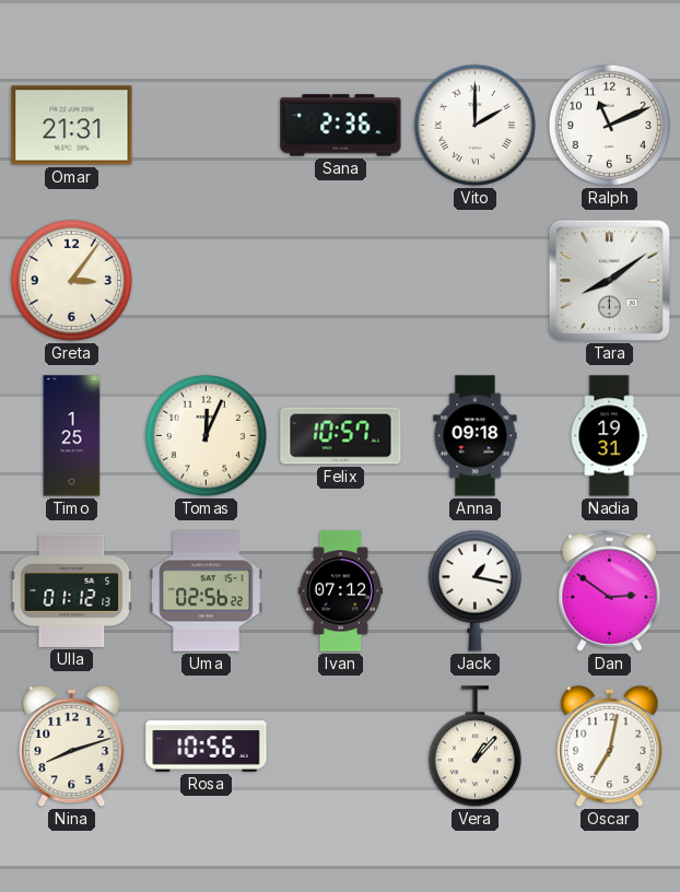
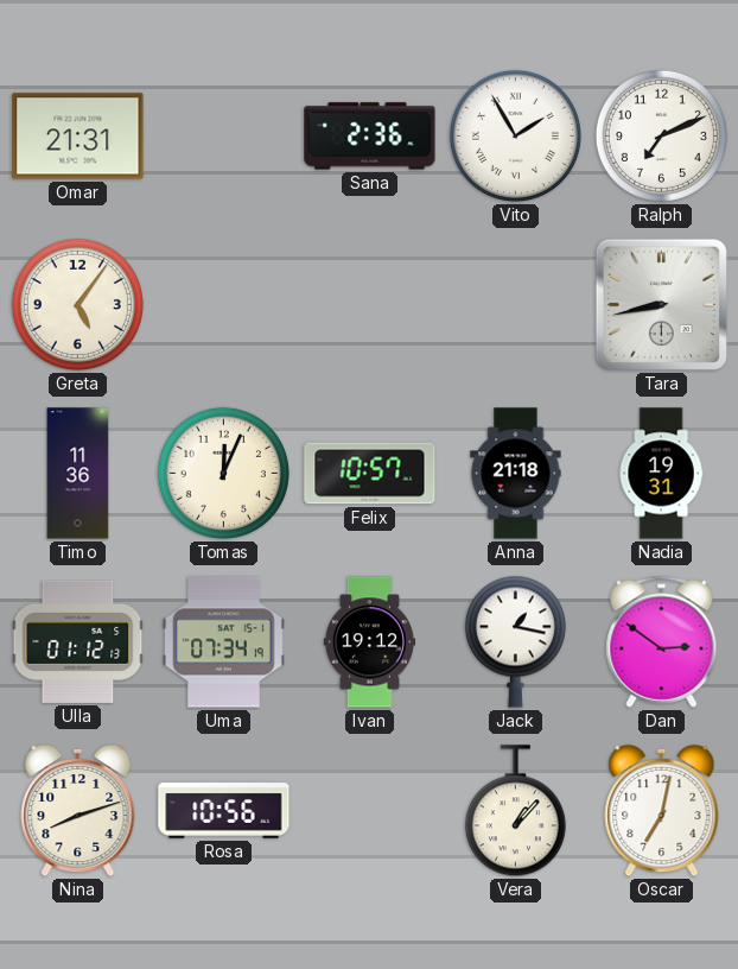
Vito: 2:00 -> 1:55 (515, 135)
Ralph: 11:11 -> 7:11 (661, 135)
Greta: 3:06 -> 5:06 (77, 304)
Tara: 8:09 -> 8:43 (661, 304)
Timo: 1:25 -> 11:36 (78, 474)
Anna: 09:18 -> 21:18 (516, 474)
Uma: 02:56 -> 07:34 (224, 642)
Ivan: 07:12 -> 19:12 (369, 642)
